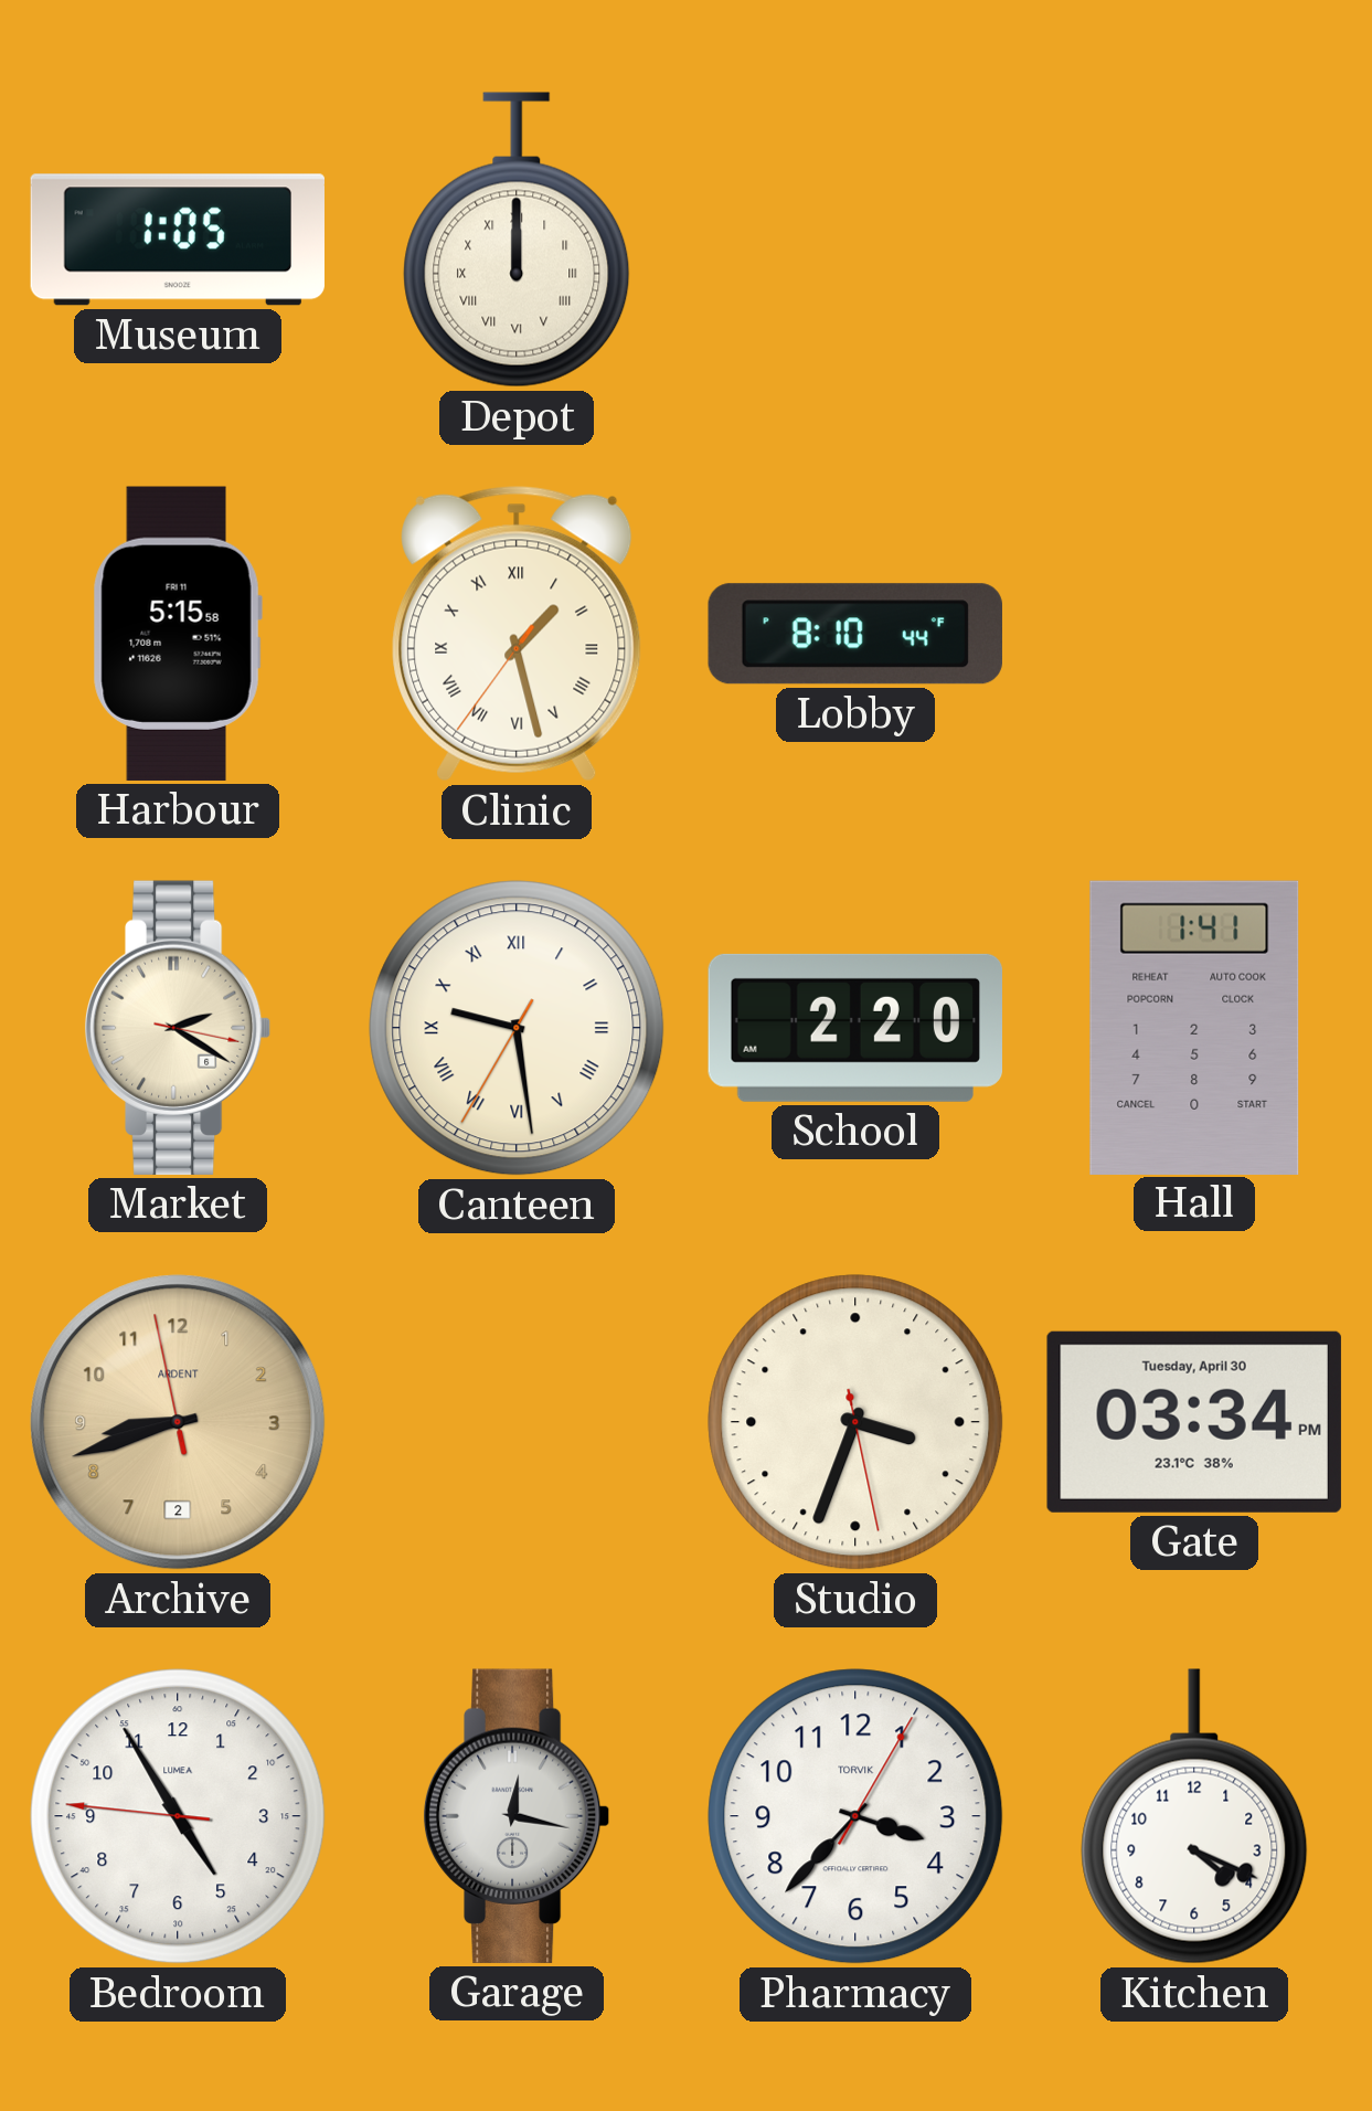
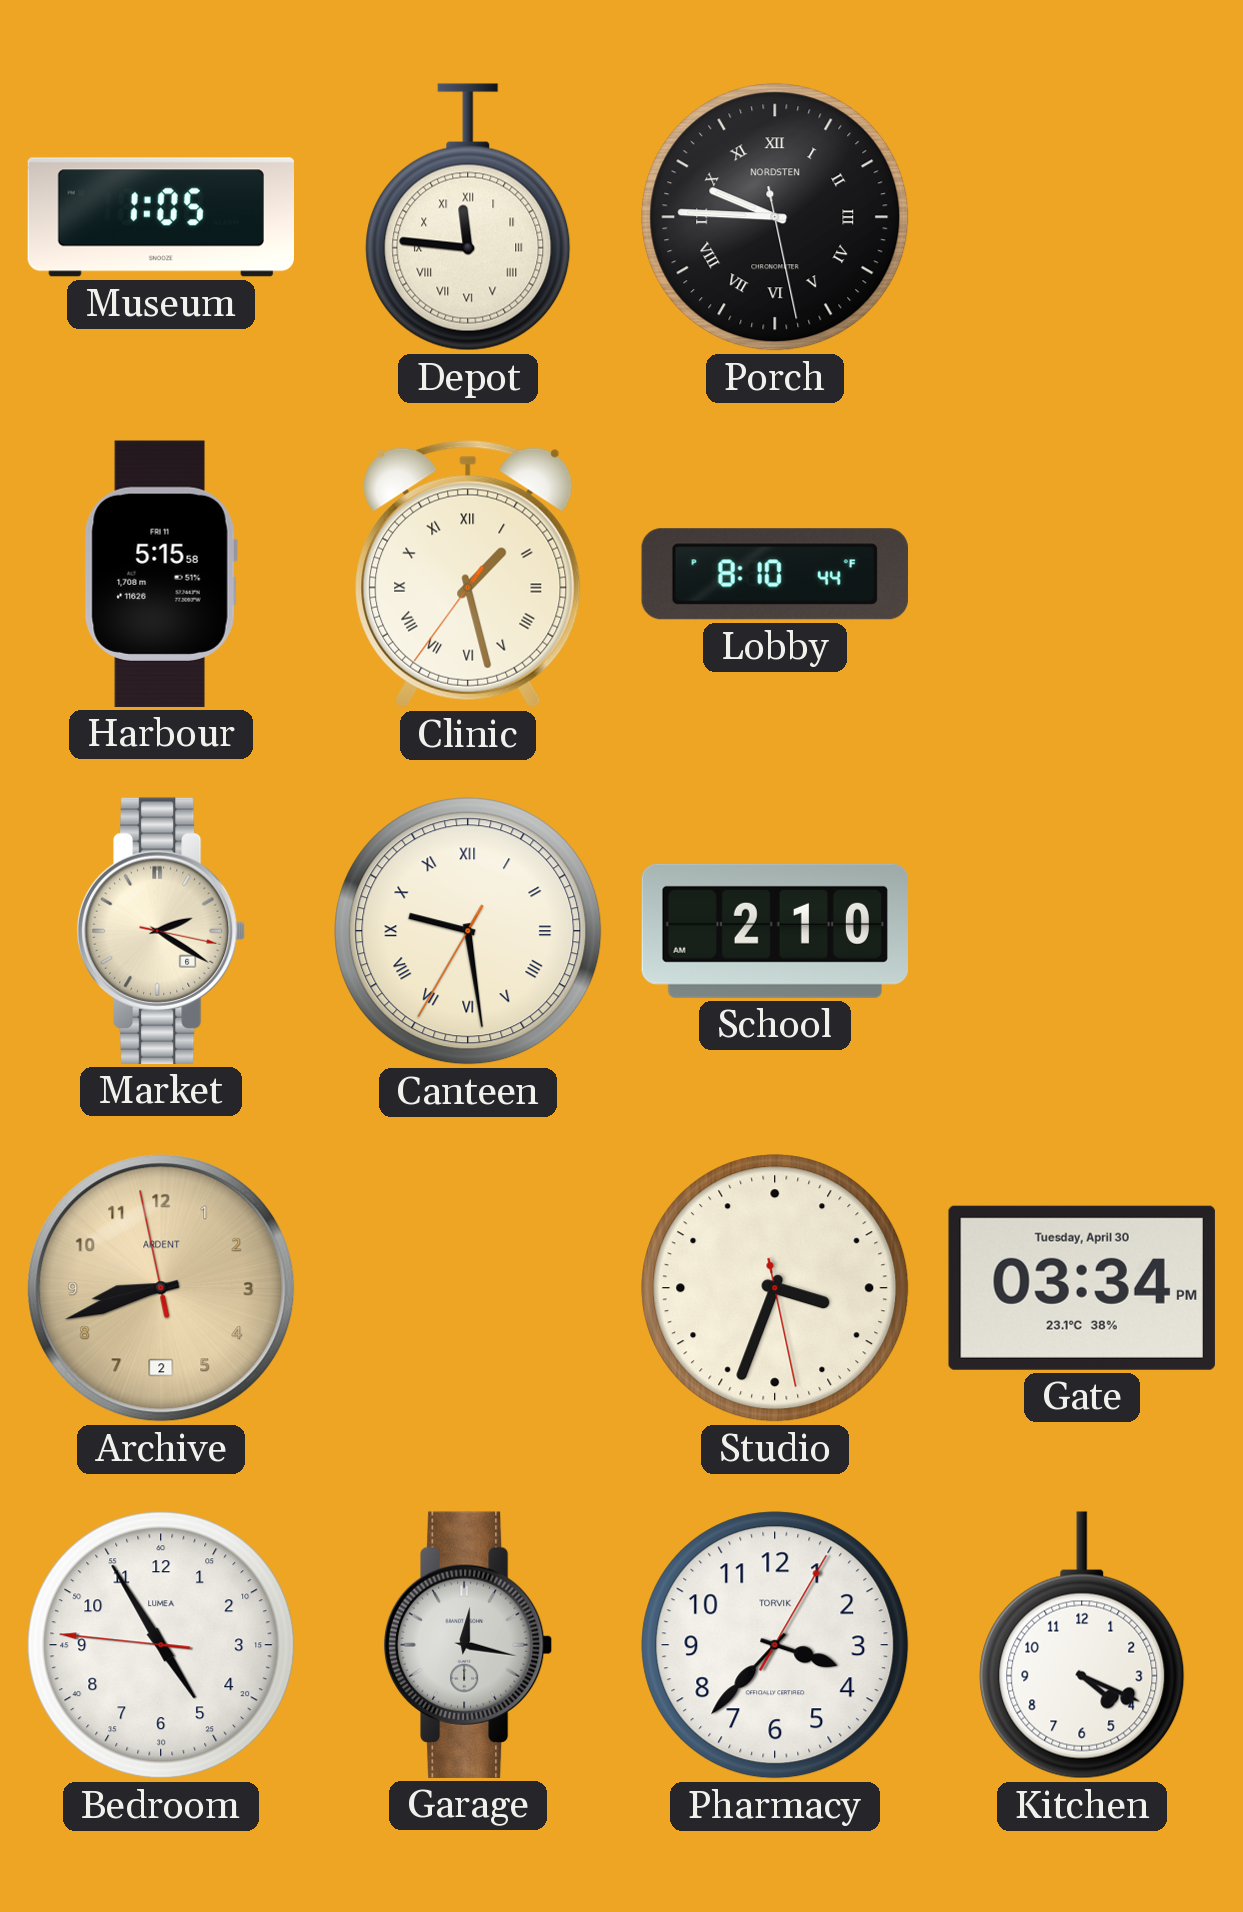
Depot: 12:00 -> 11:46 (468, 217)
Porch: none -> 9:45 (775, 217)
School: 2:20 -> 2:10 (774, 931)
Hall: 1:41 -> none (1194, 1027)
